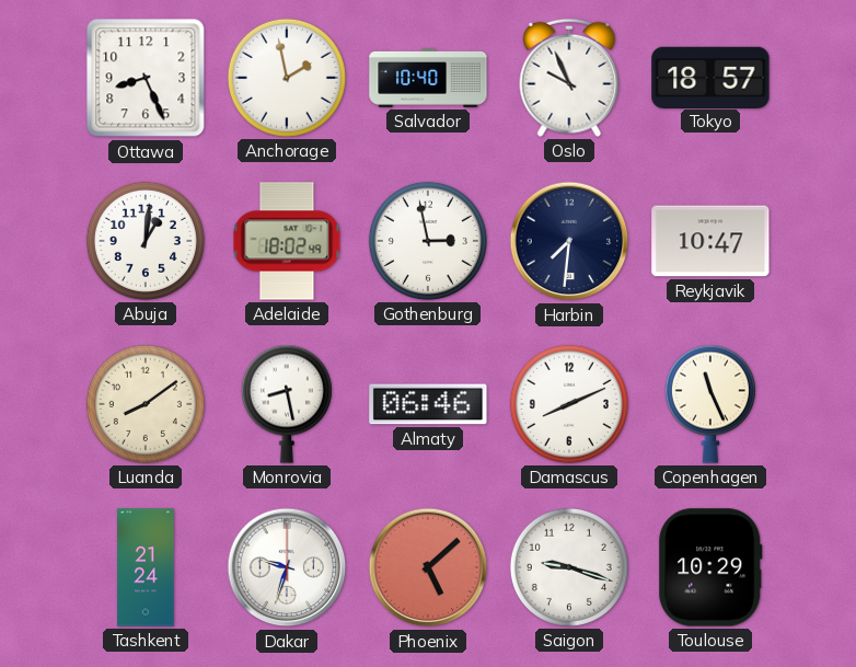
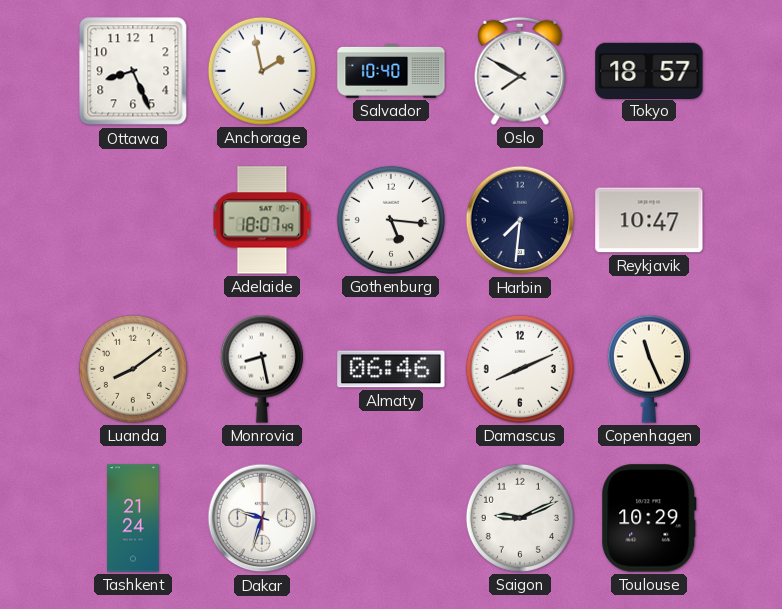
Oslo: 9:56 -> 7:50 (520, 71)
Abuja: 1:01 -> none (146, 241)
Adelaide: 18:02 -> 18:07 (262, 220)
Gothenburg: 2:58 -> 5:16 (391, 220)
Phoenix: 5:08 -> none (428, 567)
Saigon: 9:18 -> 9:11 (520, 518)
